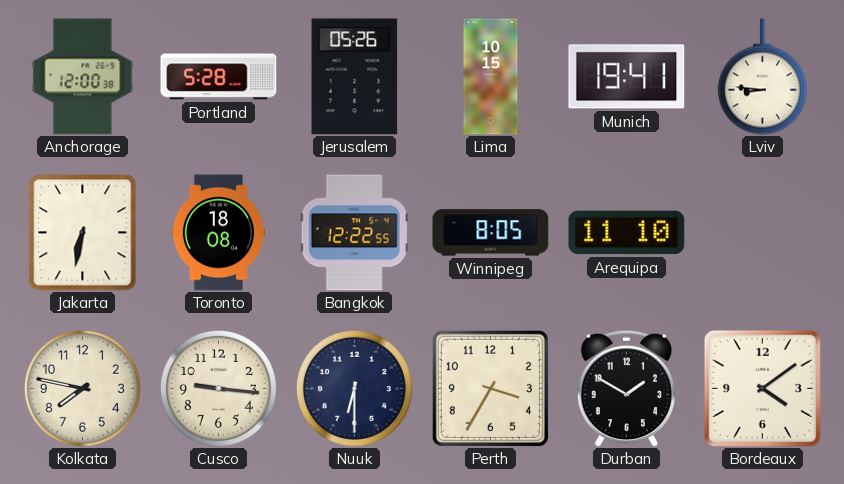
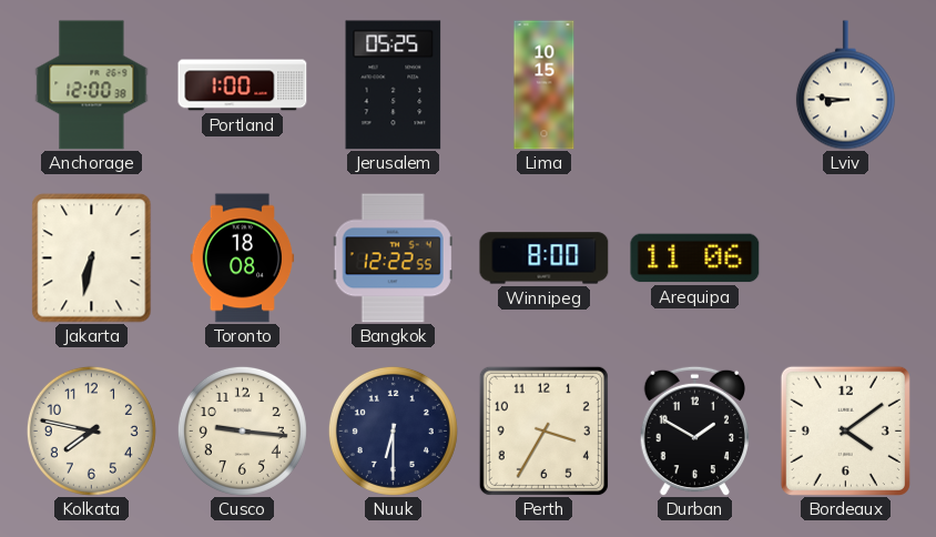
Portland: 5:28 -> 1:00 (243, 85)
Jerusalem: 05:26 -> 05:25 (394, 85)
Munich: 19:41 -> none (627, 77)
Winnipeg: 8:05 -> 8:00 (545, 259)
Arequipa: 11:10 -> 11:06 (695, 259)
